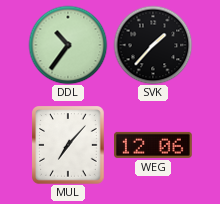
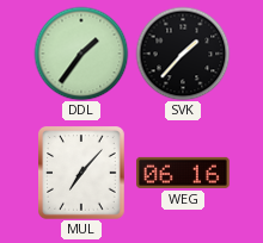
DDL: 10:36 -> 1:36 (81, 54)
WEG: 12:06 -> 06:16 (184, 173)
